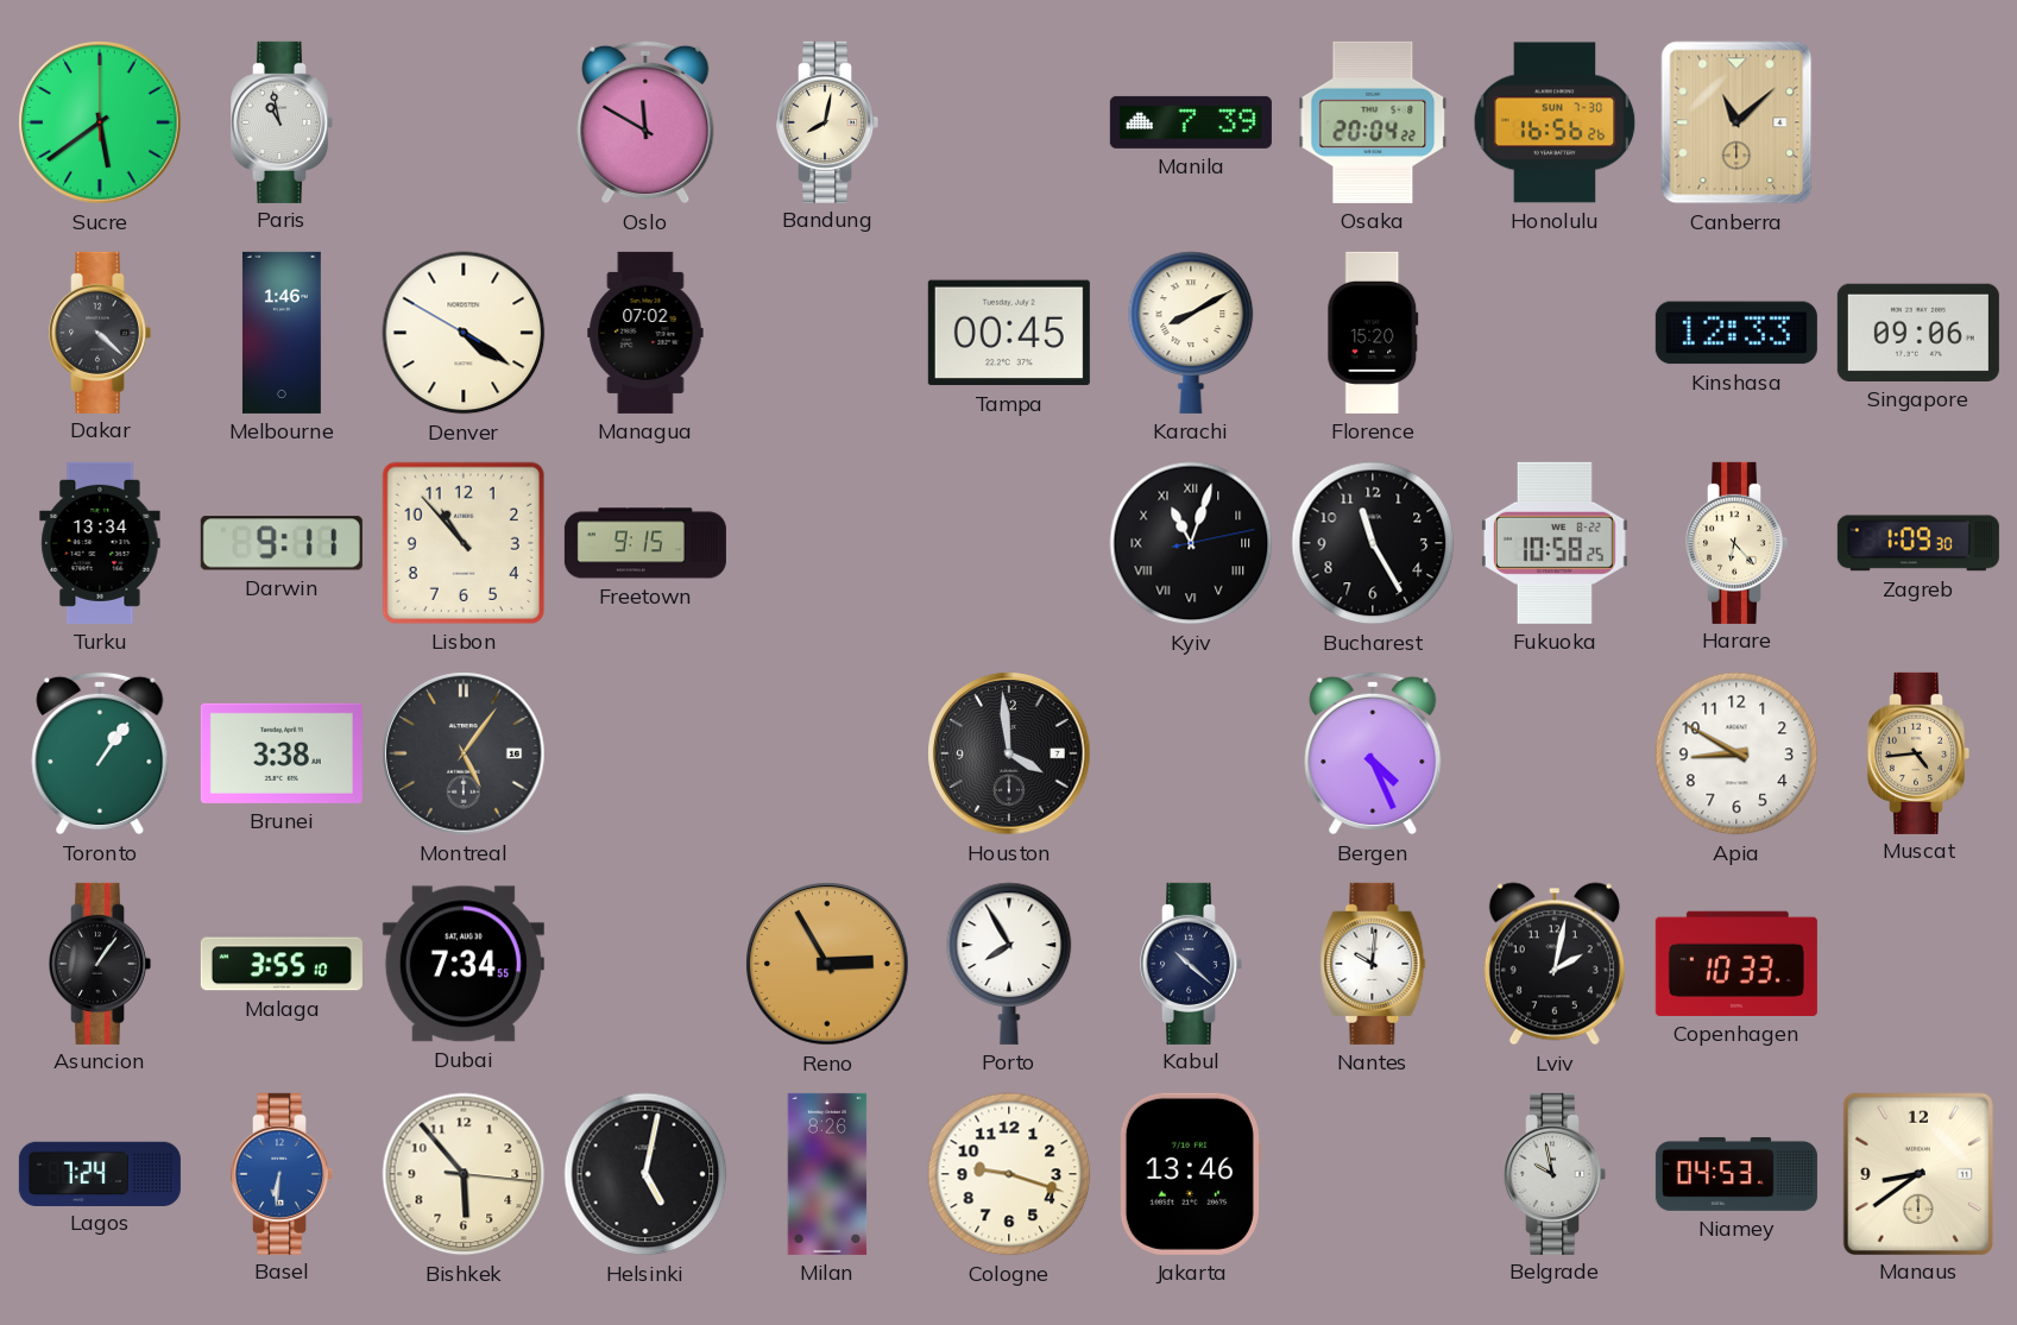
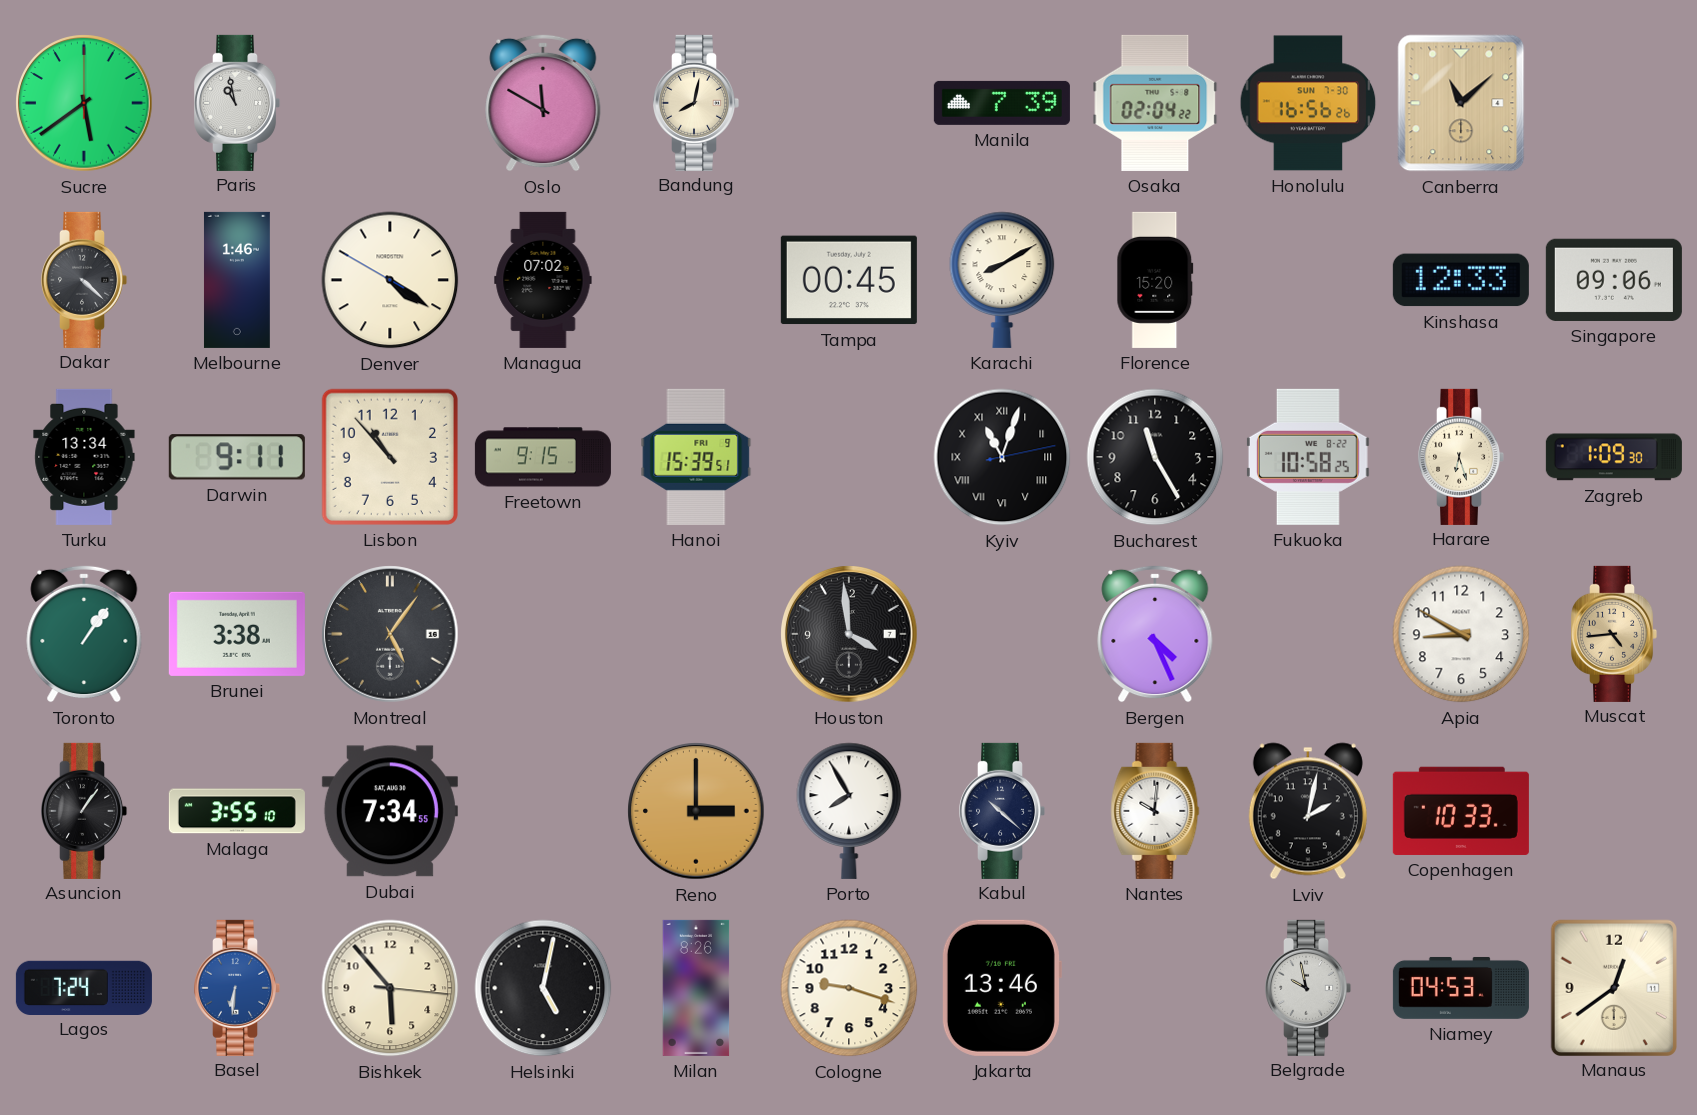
Osaka: 20:04 -> 02:04 (1155, 103)
Hanoi: none -> 15:39 (696, 457)
Harare: 6:23 -> 6:27 (1462, 457)
Reno: 2:55 -> 3:00 (696, 811)
Manaus: 8:39 -> 12:39 (1613, 987)
